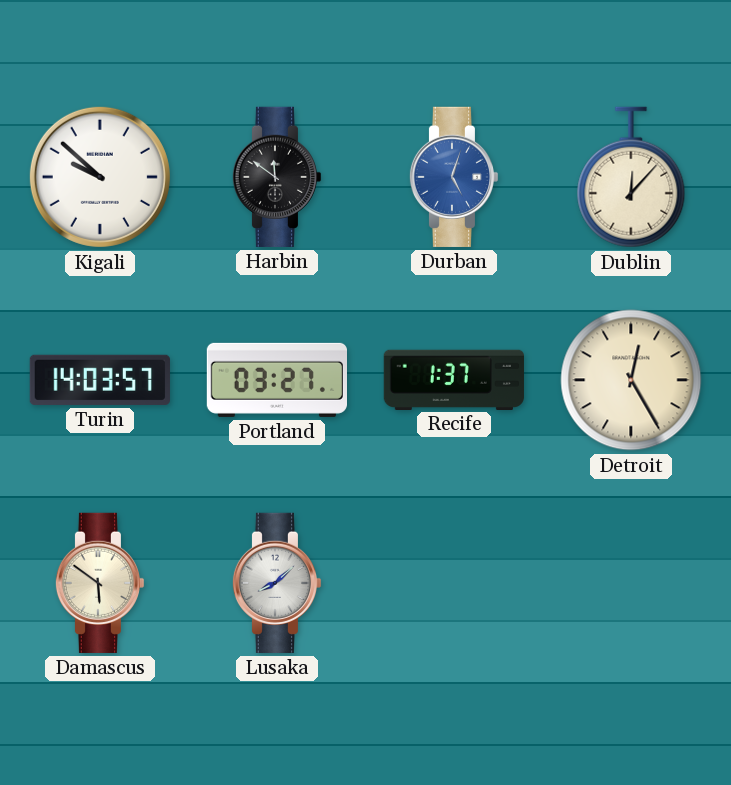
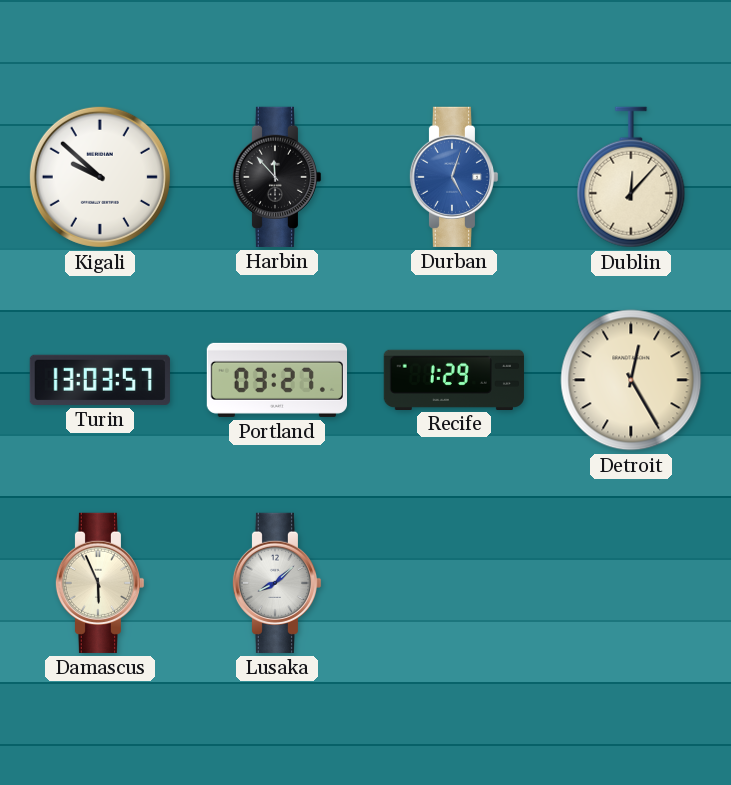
Harbin: 11:51 -> 11:53 (277, 177)
Turin: 14:03 -> 13:03 (100, 380)
Recife: 1:37 -> 1:29 (454, 379)
Damascus: 5:51 -> 5:56 (100, 583)
